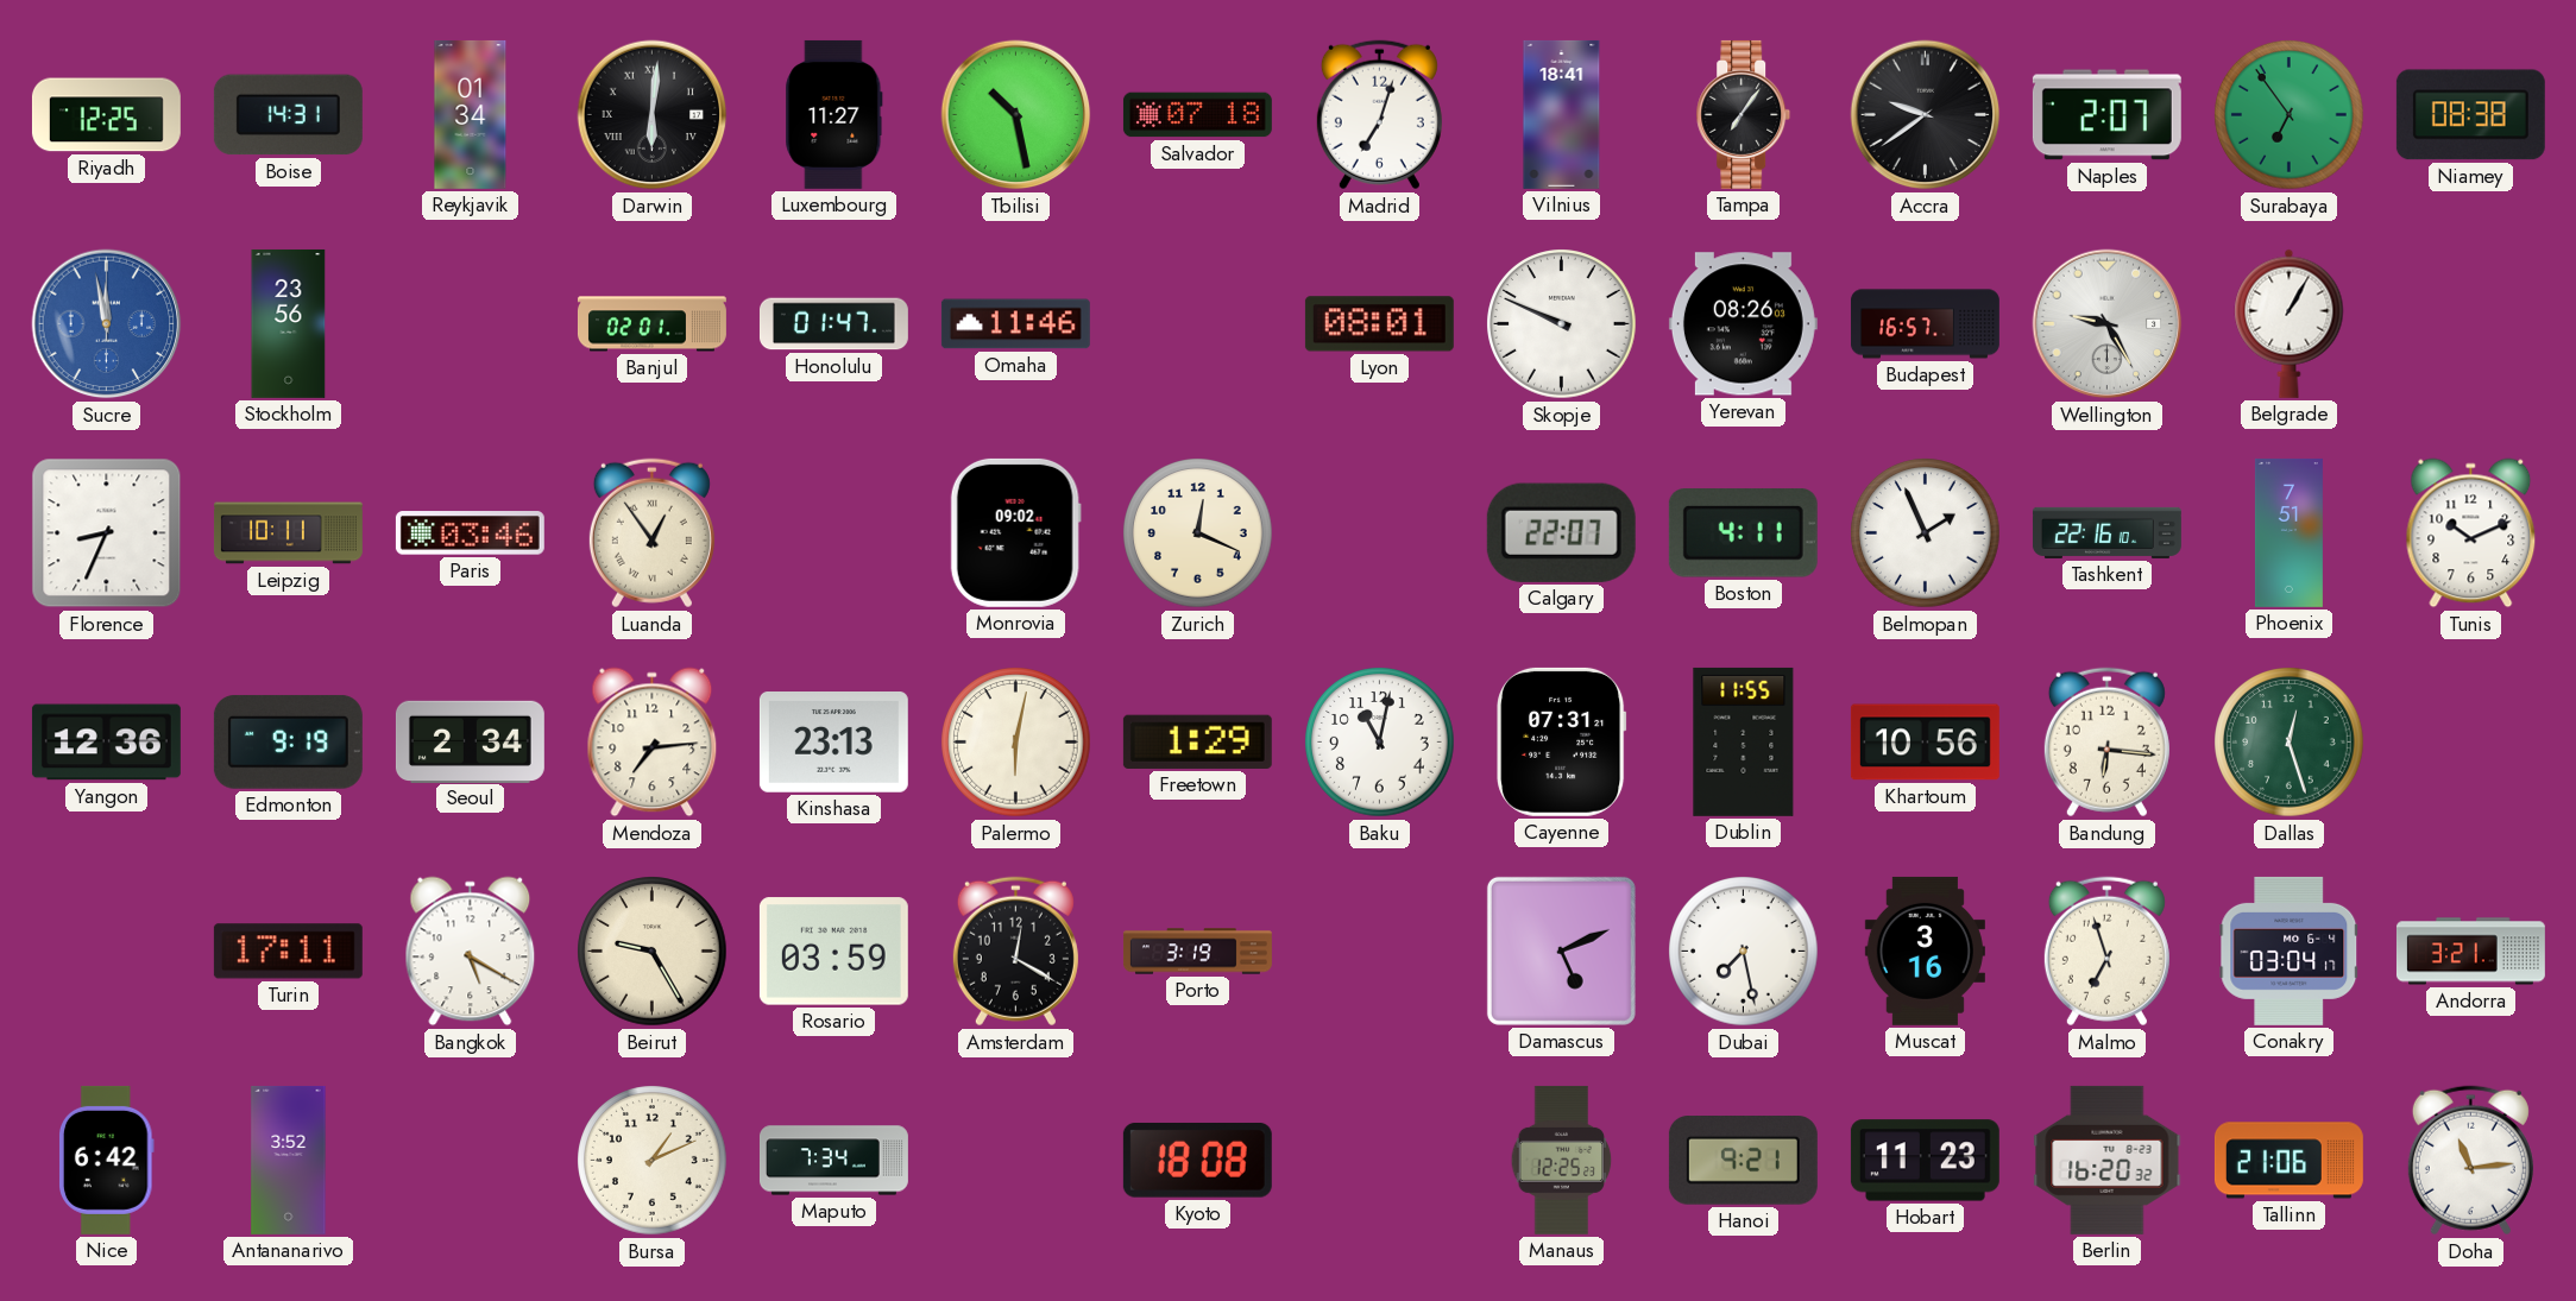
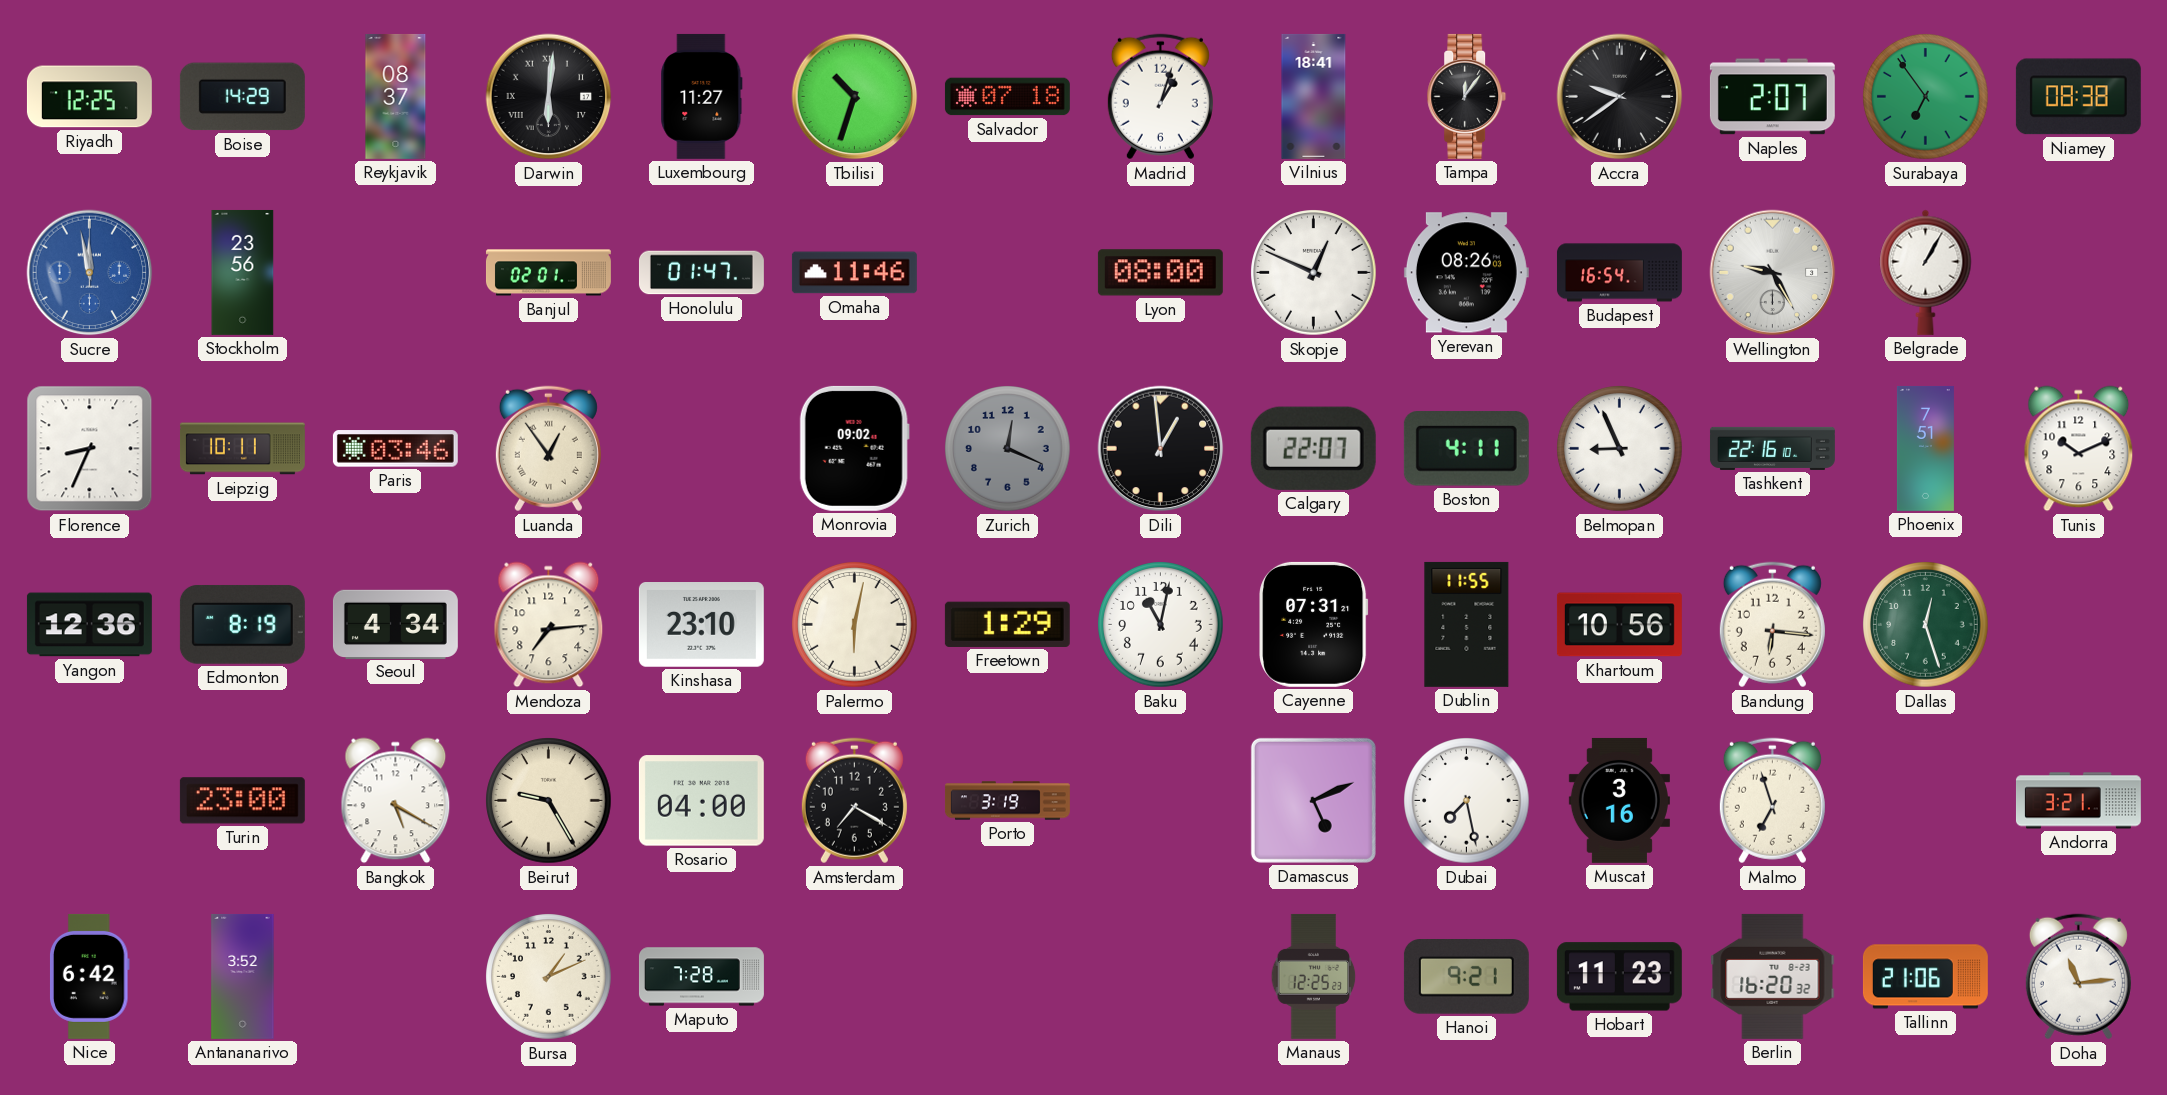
Boise: 14:31 -> 14:29 (242, 97)
Reykjavik: 01:34 -> 08:37 (396, 96)
Tbilisi: 10:28 -> 10:33 (855, 97)
Madrid: 7:03 -> 1:03 (1160, 97)
Tampa: 7:06 -> 12:06 (1467, 96)
Lyon: 08:01 -> 08:00 (1160, 273)
Skopje: 9:49 -> 12:49 (1314, 273)
Budapest: 16:57 -> 16:54 (1619, 273)
Zurich dial: cream -> grey (1008, 449)
Dili: none -> 12:59 (1161, 449)
Belmopan: 1:56 -> 8:56 (1620, 449)
Edmonton: 9:19 -> 8:19 (242, 625)
Seoul: 2:34 -> 4:34 (395, 624)
Kinshasa: 23:13 -> 23:10 (701, 625)
Turin: 17:11 -> 23:00 (242, 801)
Rosario: 03:59 -> 04:00 (701, 801)
Amsterdam: 12:20 -> 7:20 (854, 801)
Conakry: 03:04 -> none (2290, 951)
Maputo: 7:34 -> 7:28 (701, 977)
Kyoto: 18:08 -> none (1197, 1160)
